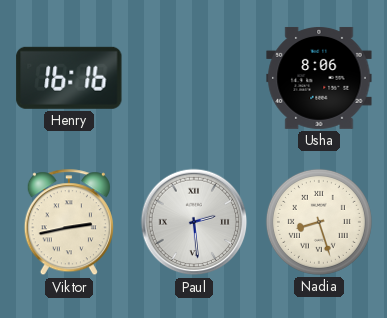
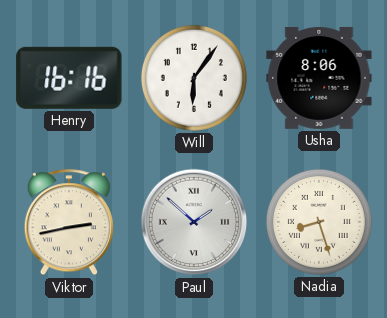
Will: none -> 6:06 (194, 78)
Paul: 2:29 -> 1:52 (194, 222)
